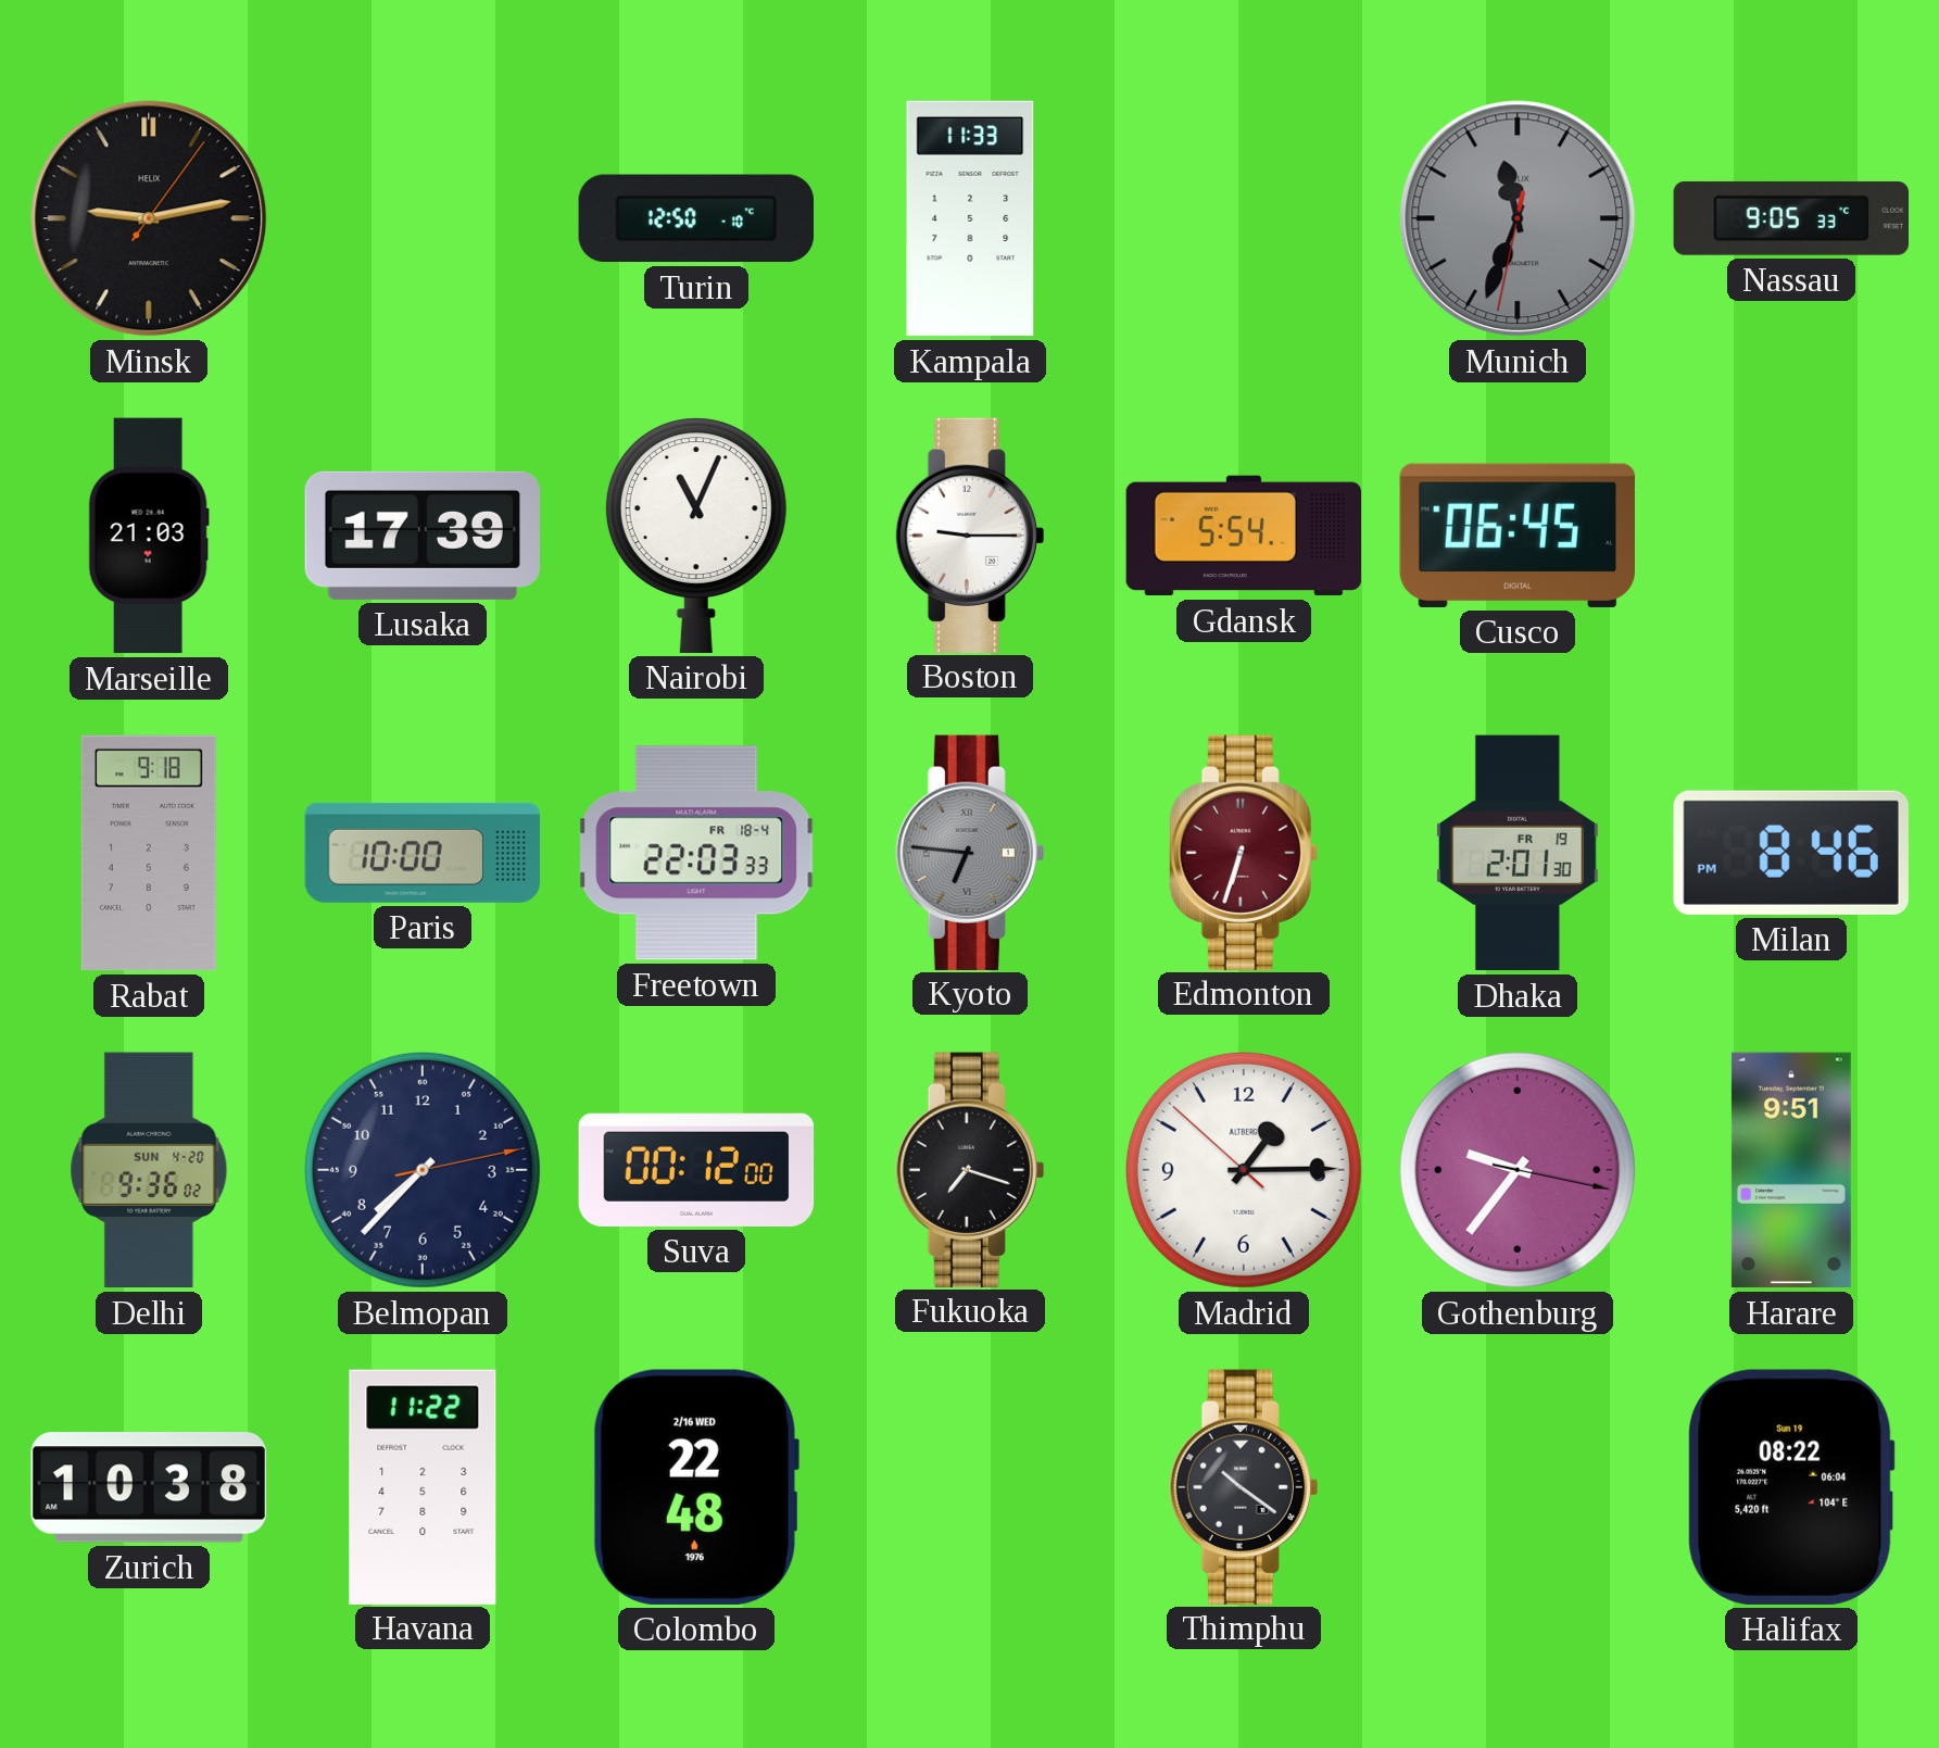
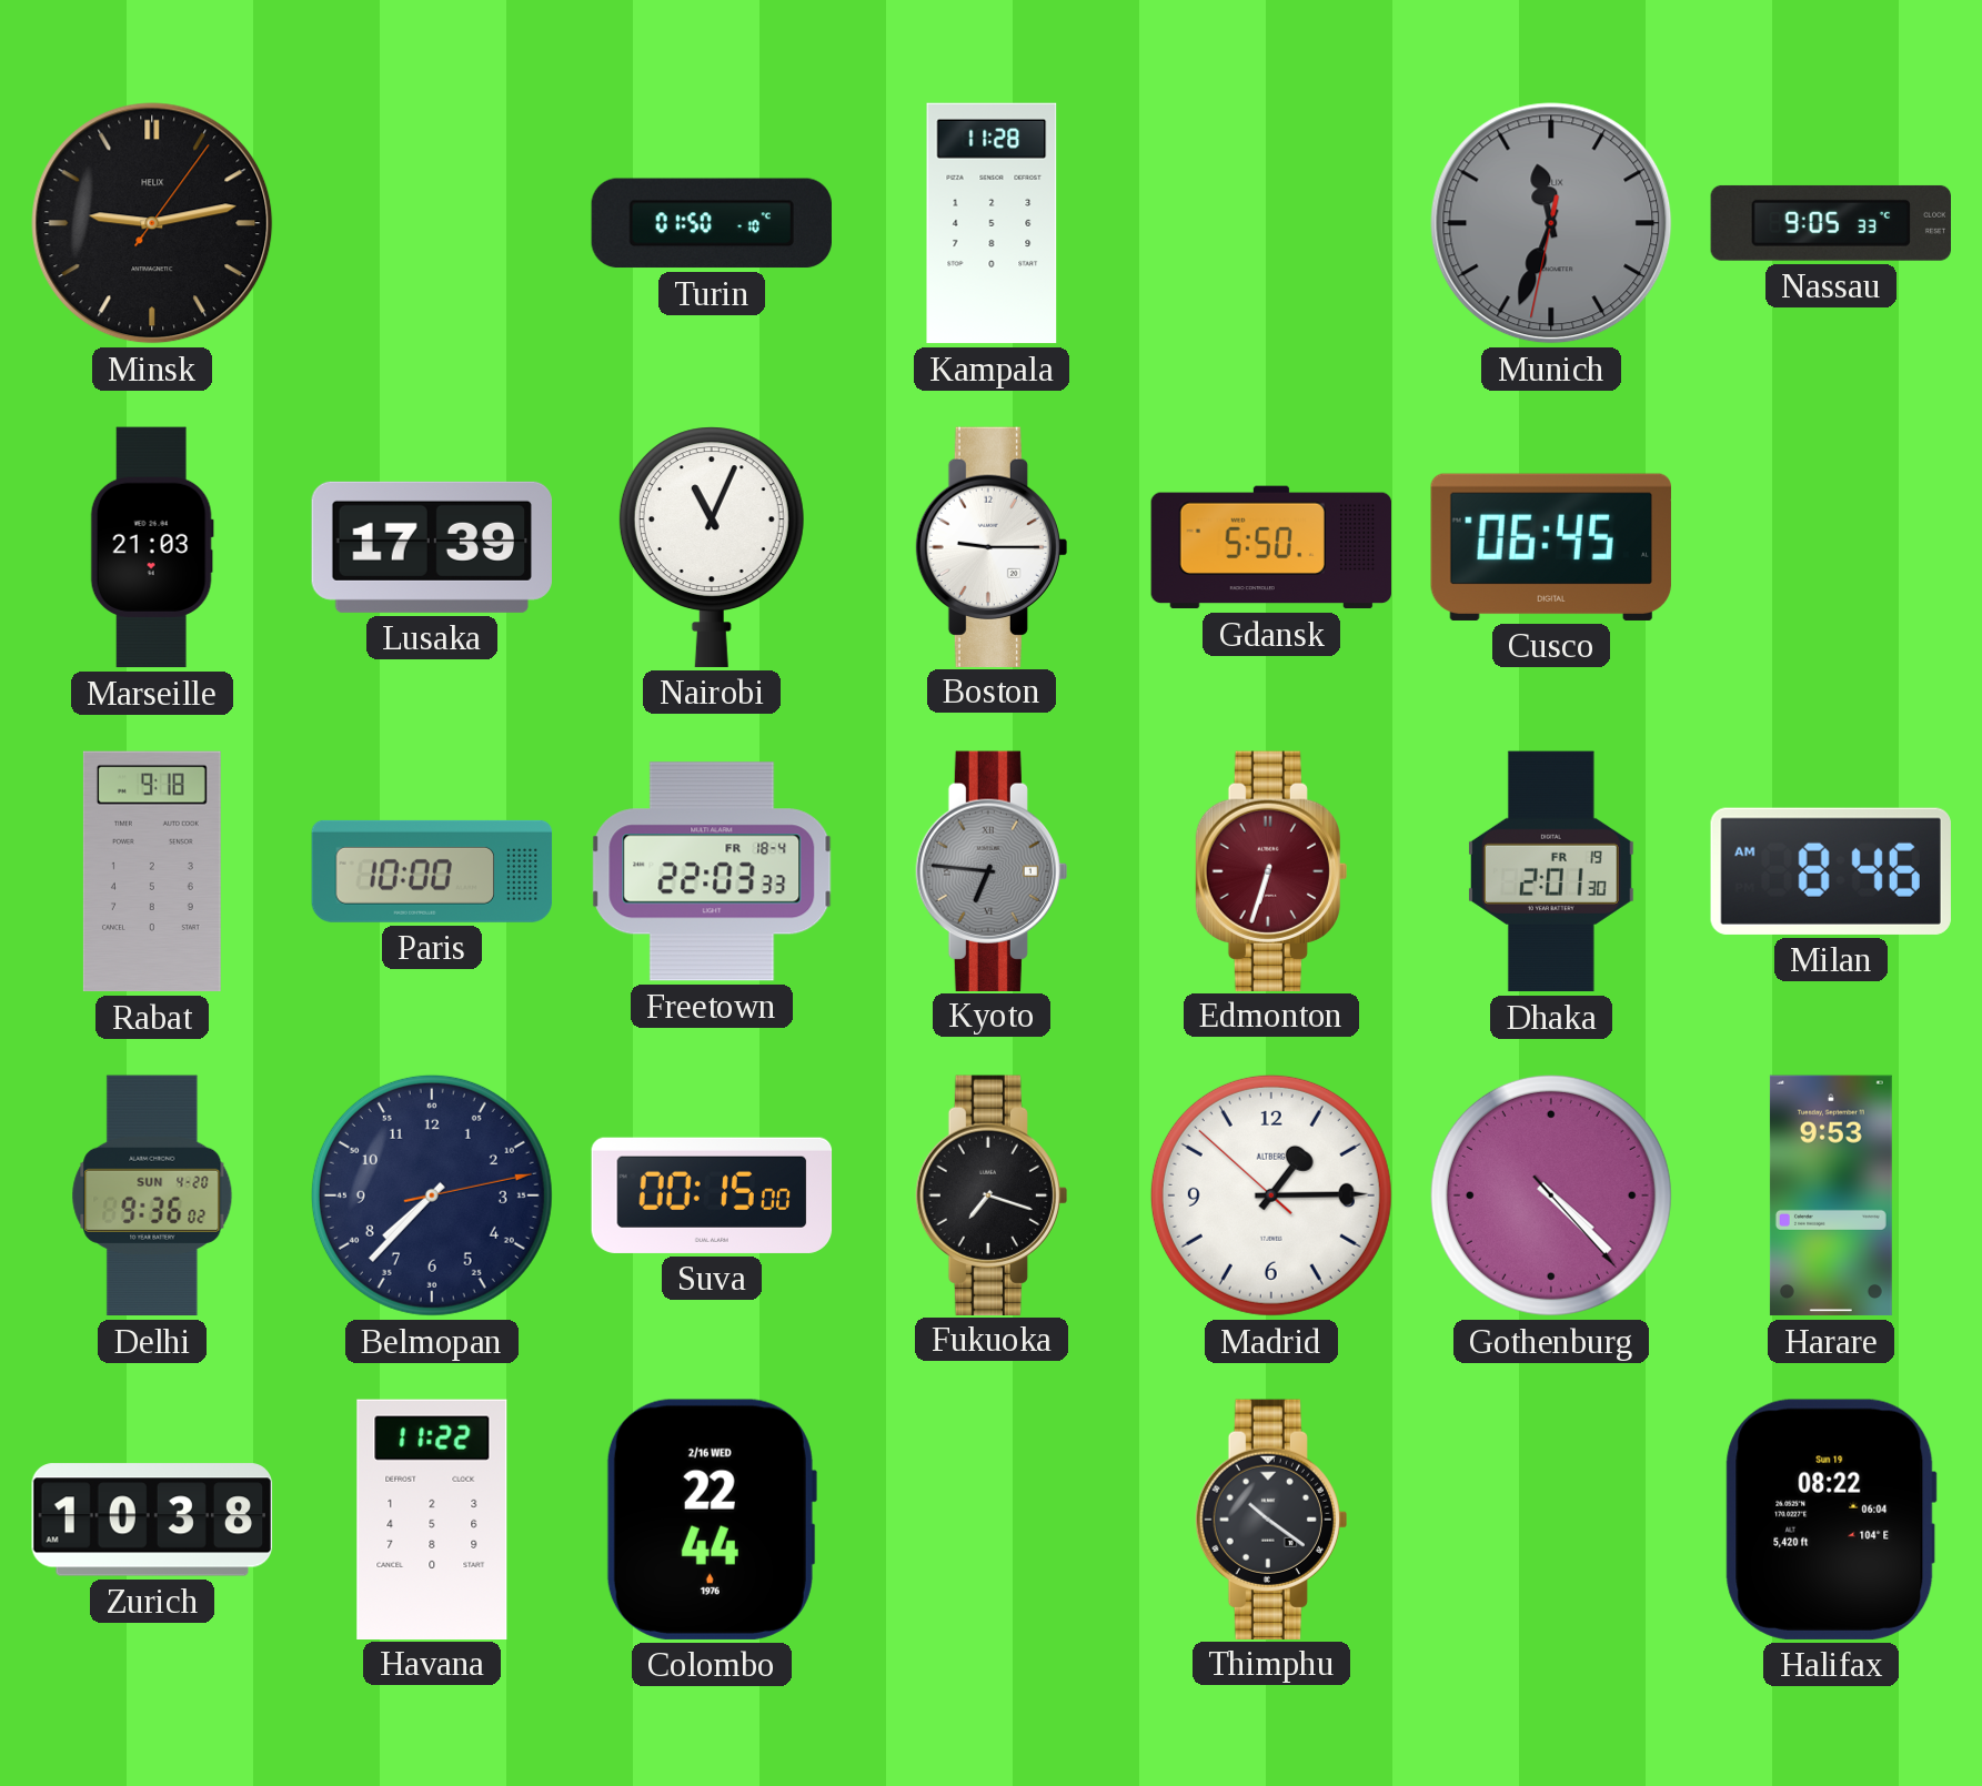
Turin: 12:50 -> 01:50 (711, 223)
Kampala: 11:33 -> 11:28 (992, 223)
Gdansk: 5:54 -> 5:50 (1271, 547)
Milan: 8:46 PM -> 8:46 AM (1831, 871)
Suva: 00:12 -> 00:15 (712, 1195)
Gothenburg: 9:36 -> 4:22 (1551, 1195)
Harare: 9:51 -> 9:53 (1831, 1195)
Colombo: 22:48 -> 22:44 (711, 1520)
